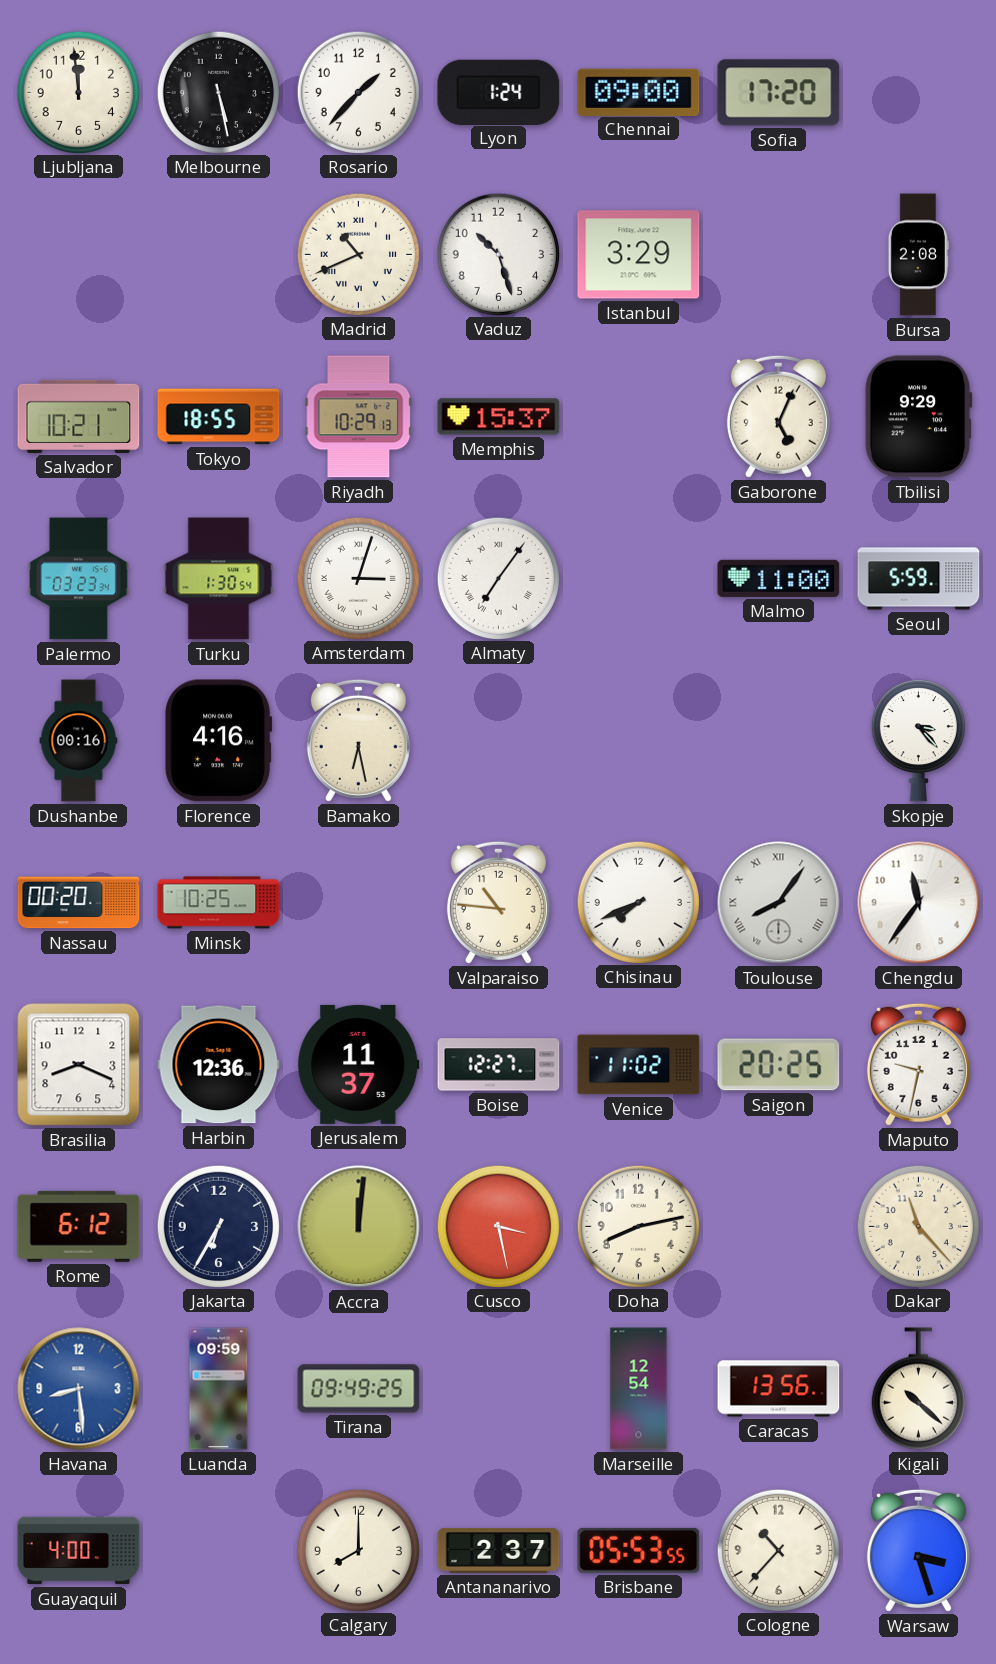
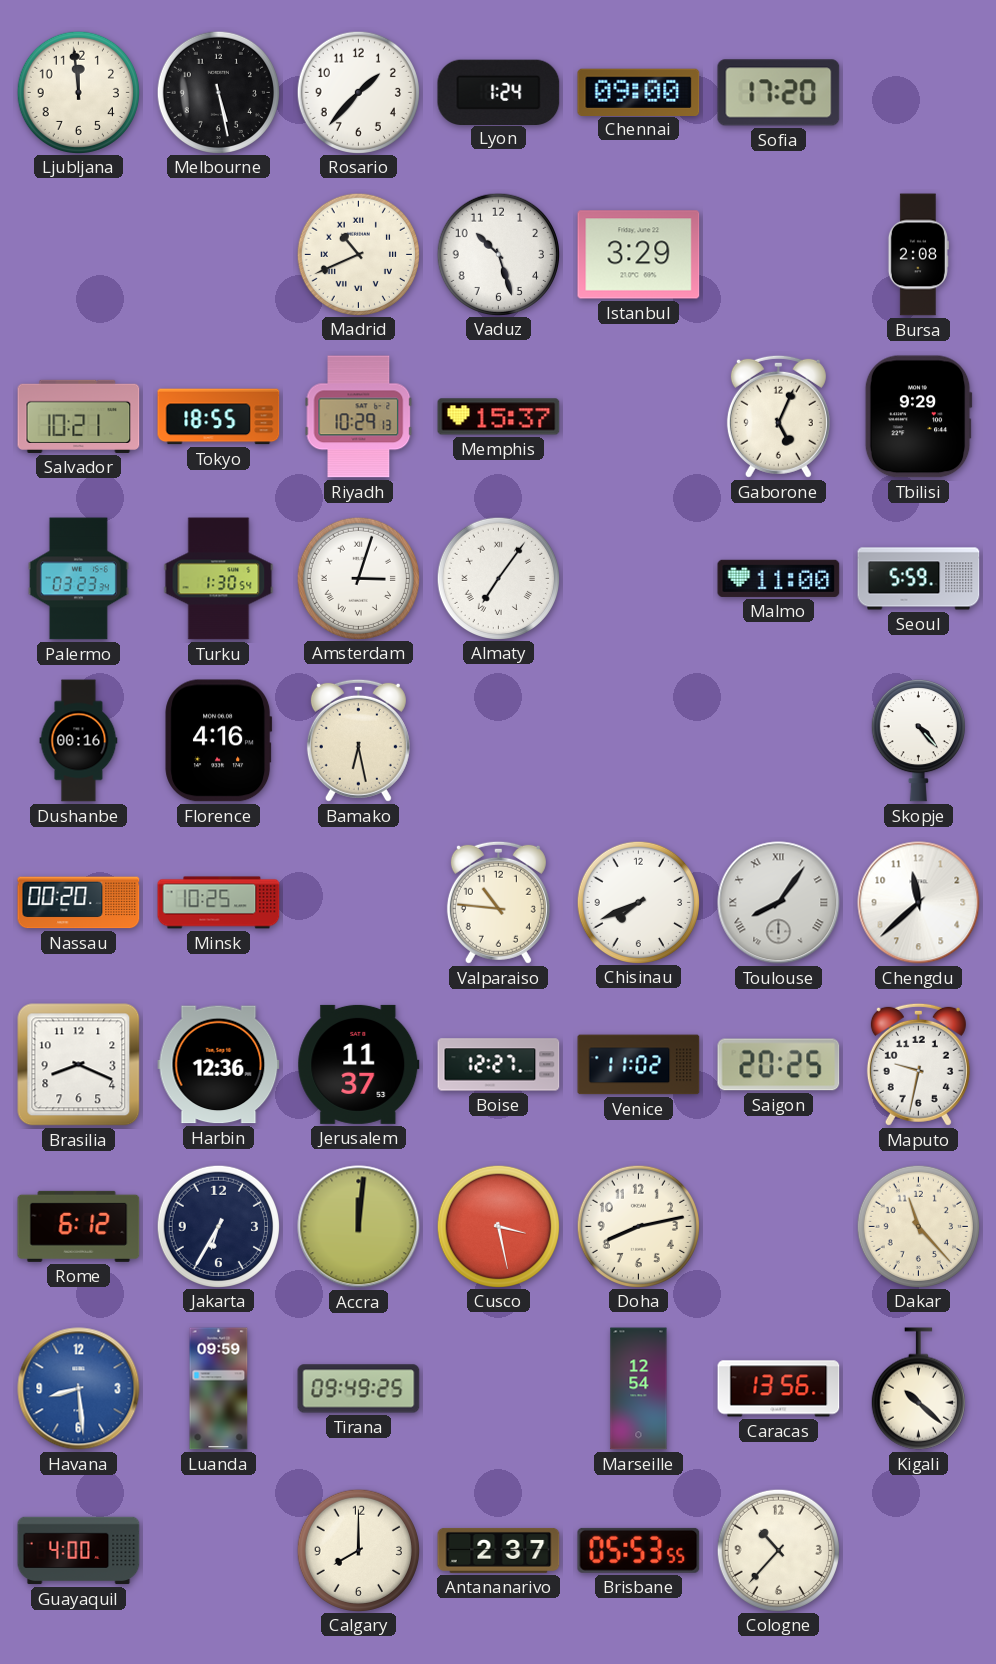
Skopje: 3:23 -> 4:23 (918, 740)
Chengdu: 11:36 -> 11:38 (919, 903)
Warsaw: 3:27 -> none (918, 1550)
